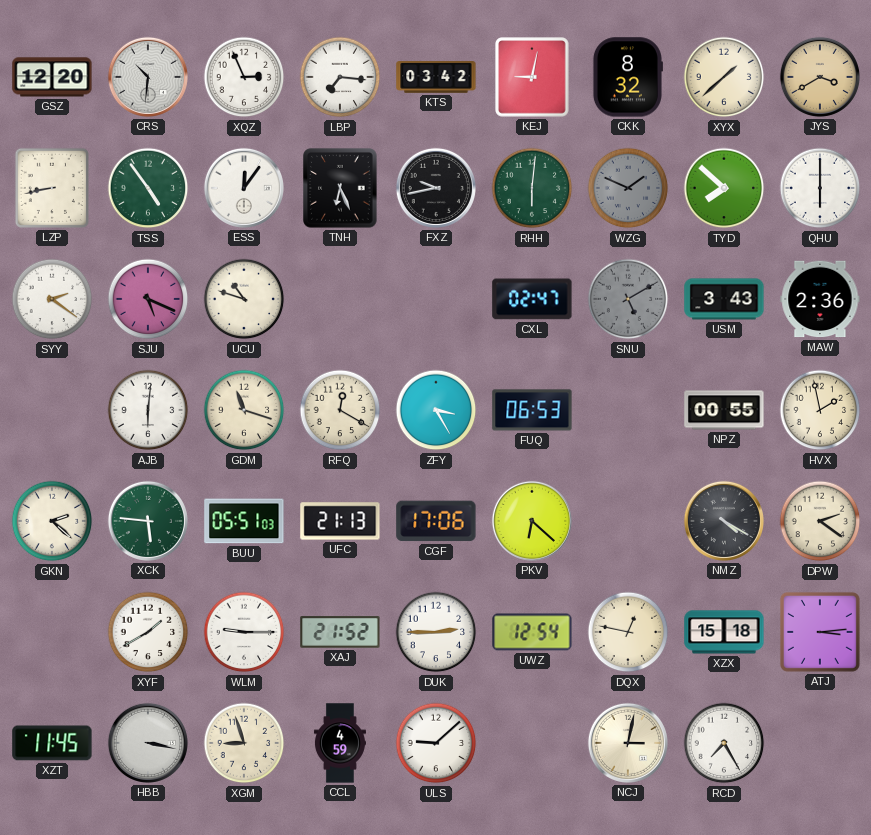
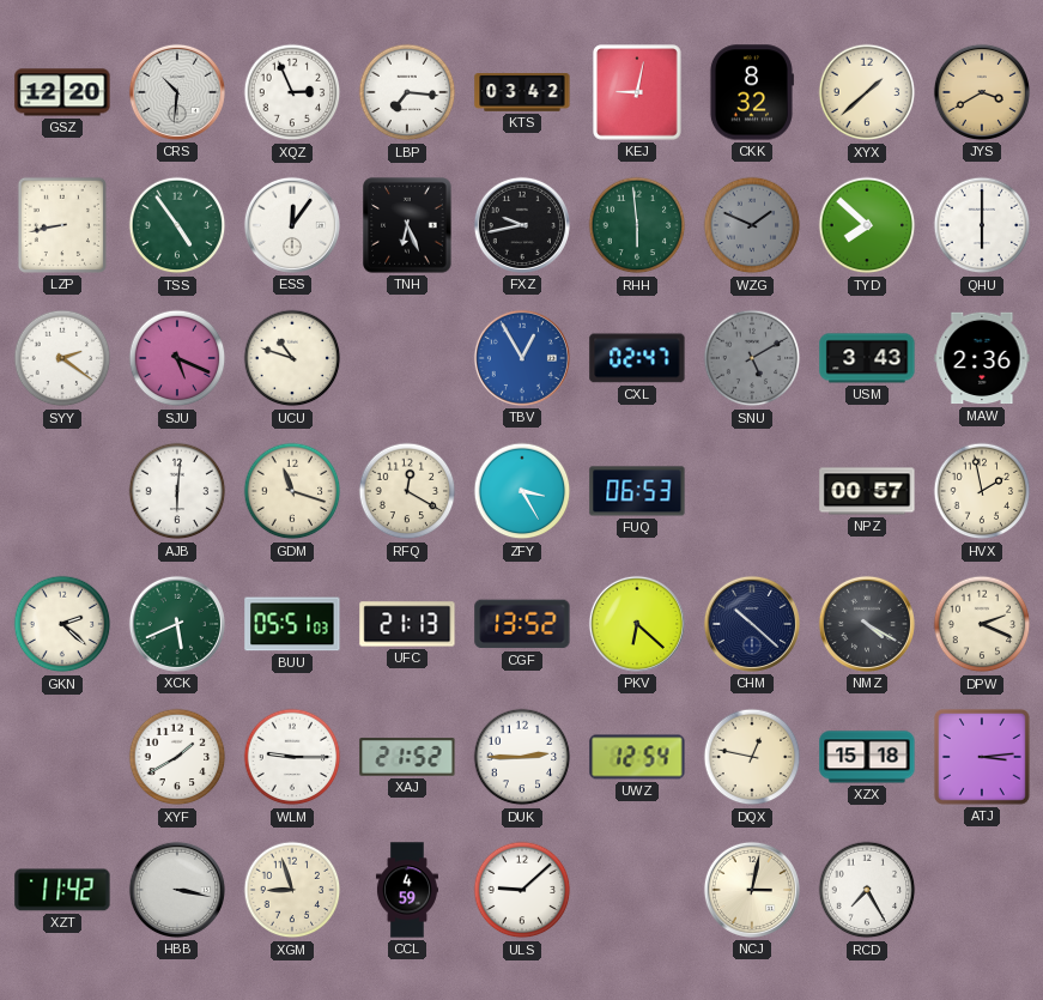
RHH: 6:01 -> 5:59 (637, 225)
TBV: none -> 12:55 (522, 358)
NPZ: 00:55 -> 00:57 (867, 491)
XCK: 5:46 -> 5:41 (177, 624)
CGF: 17:06 -> 13:52 (522, 624)
CHM: none -> 10:22 (752, 624)
DPW: 2:21 -> 2:19 (982, 624)
XZT: 11:45 -> 11:42 (62, 890)
